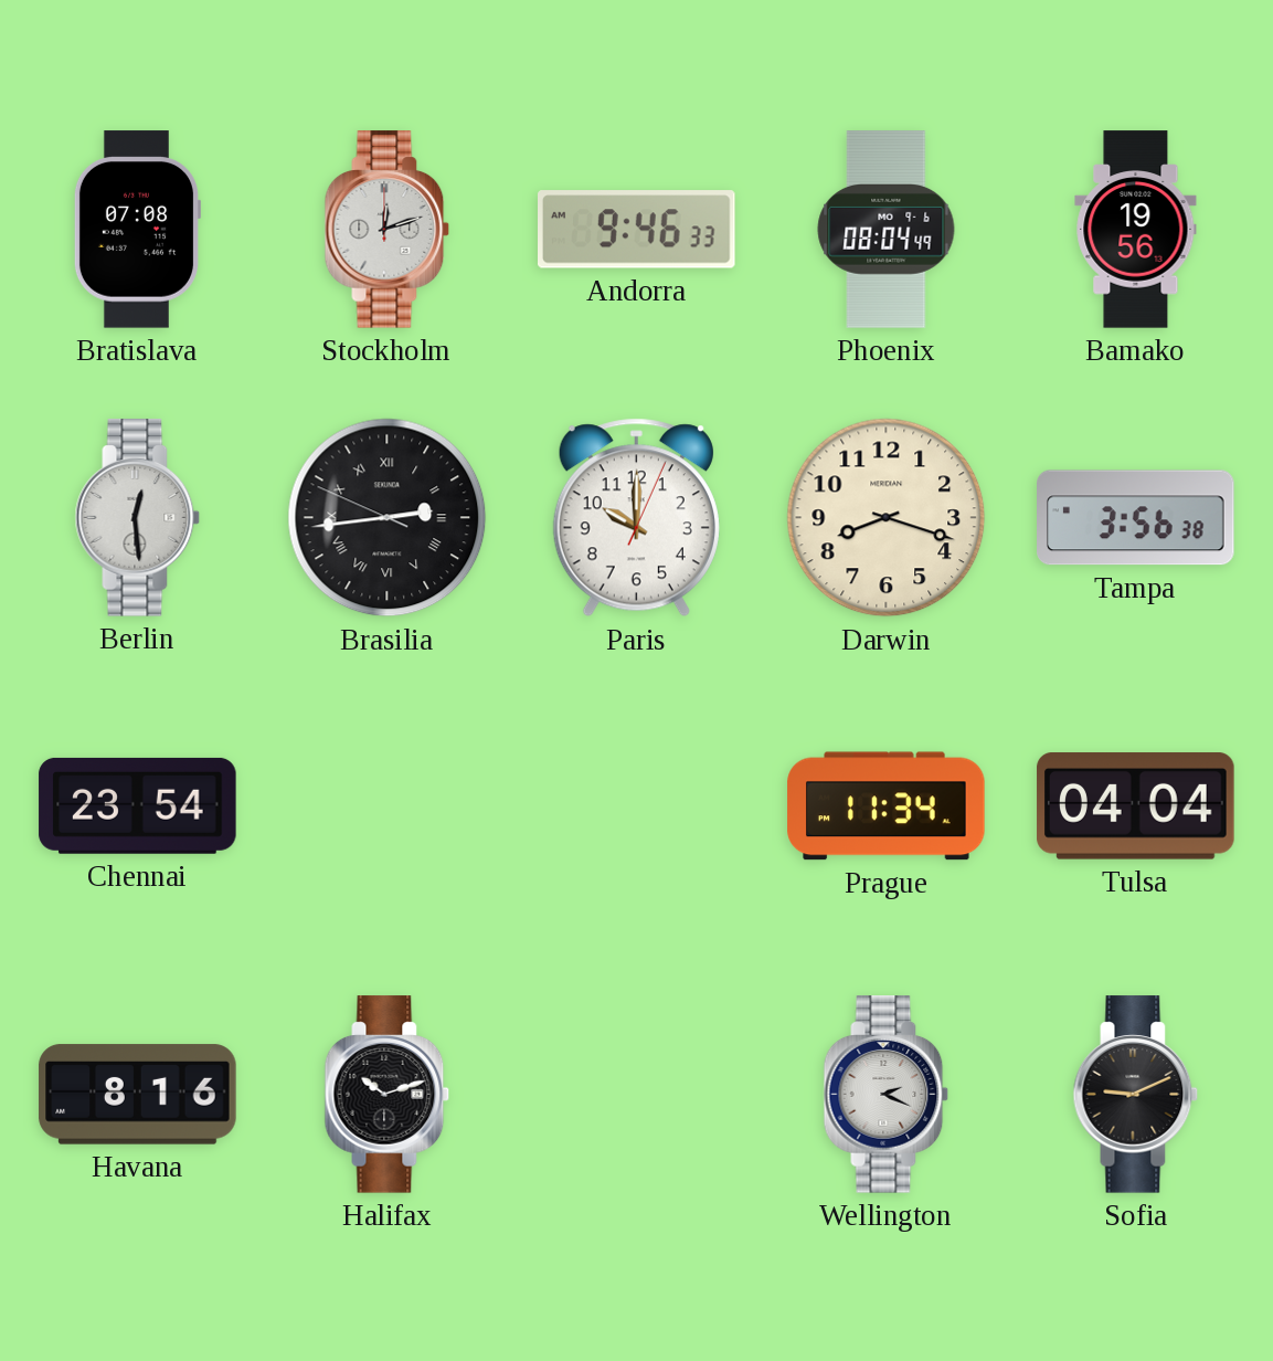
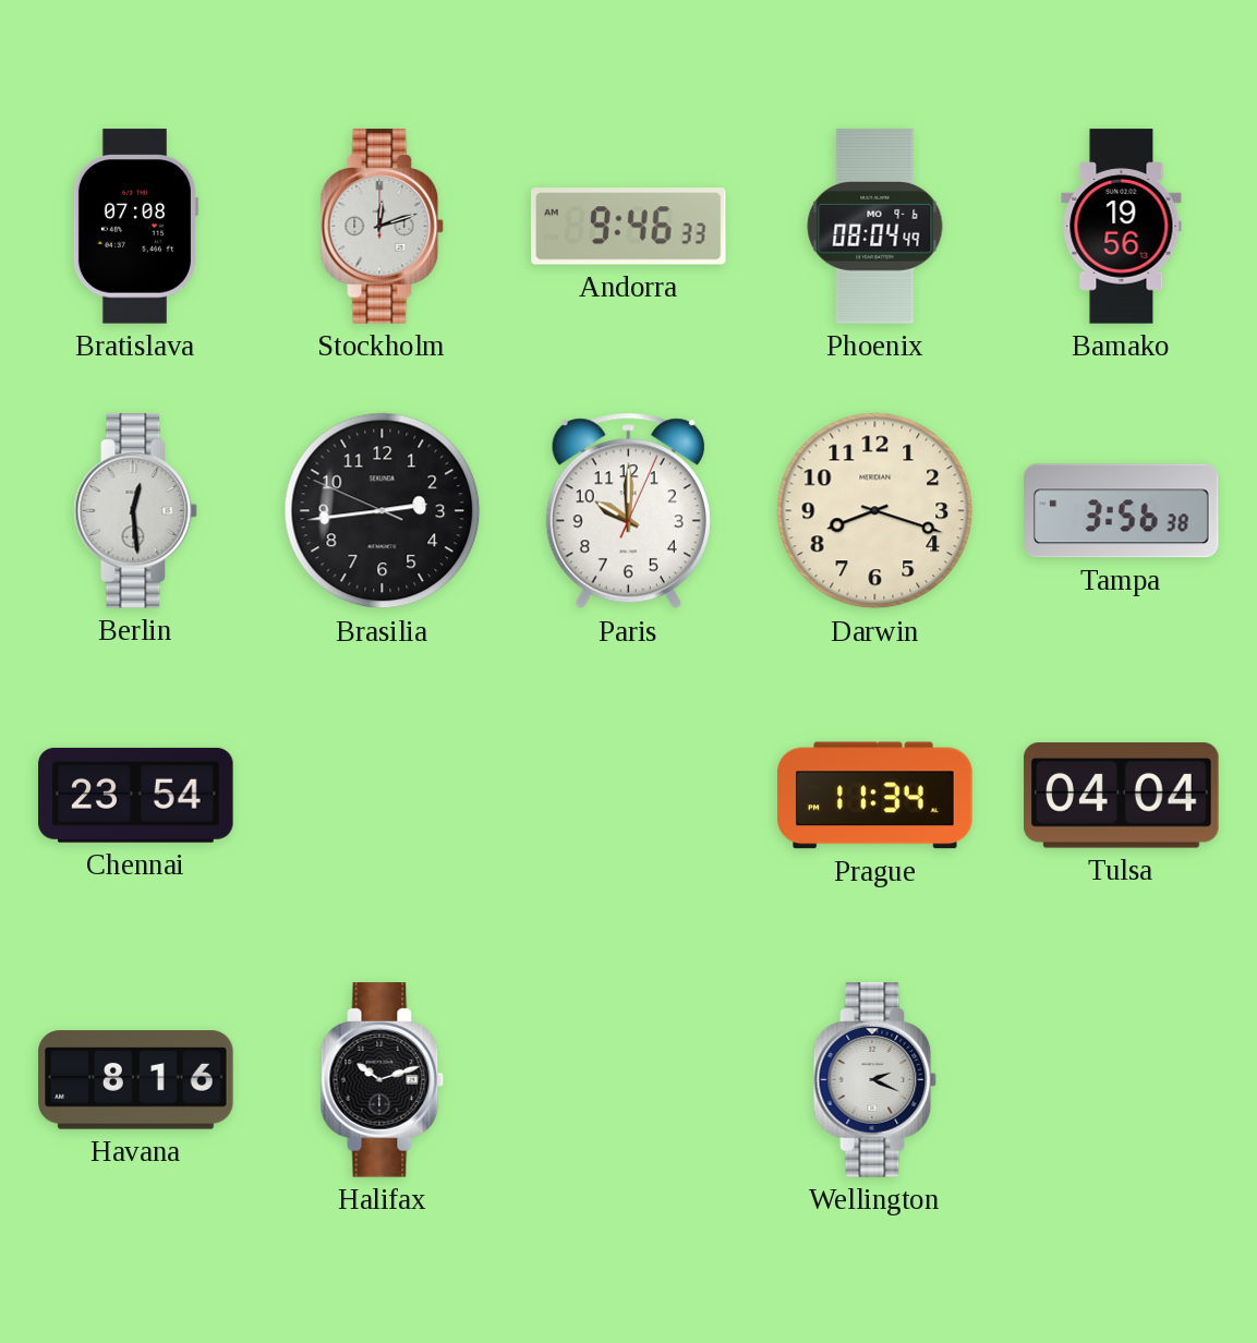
Brasilia numerals: Roman -> Arabic (383, 511)
Sofia: 9:11 -> none (1136, 1095)
